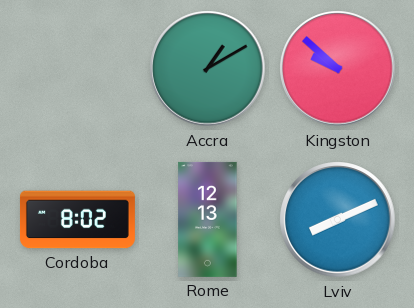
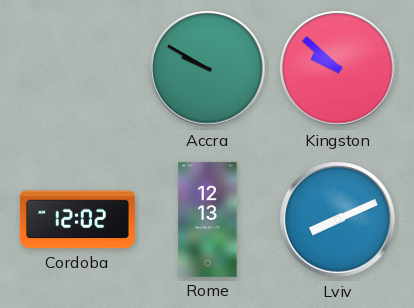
Accra: 1:10 -> 9:50 (208, 69)
Cordoba: 8:02 -> 12:02 (77, 220)
